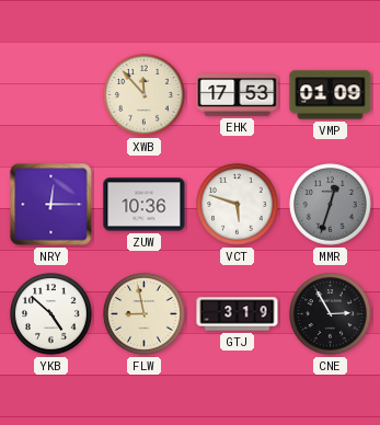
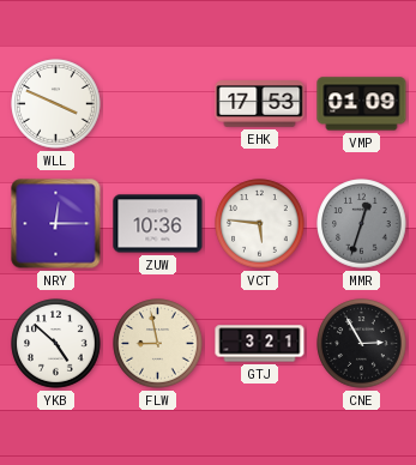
WLL: none -> 3:49 (56, 104)
XWB: 11:53 -> none (145, 95)
VCT: 5:48 -> 5:46 (260, 224)
GTJ: 3:19 -> 3:21 (260, 344)
